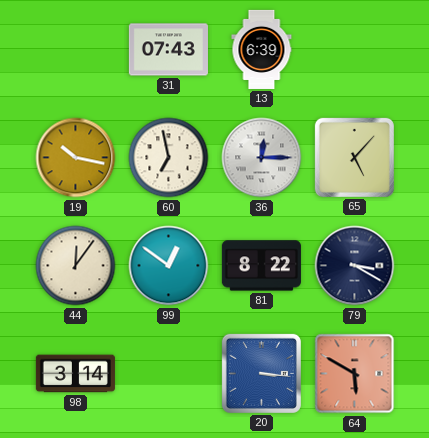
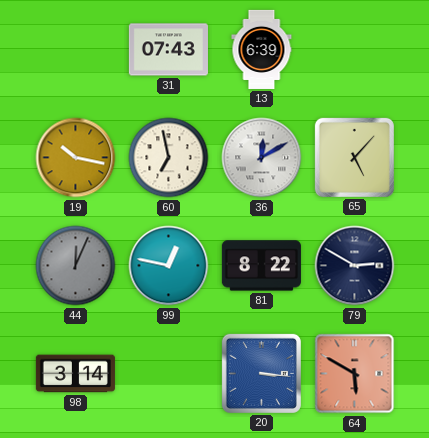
36: 12:15 -> 12:10 (262, 158)
44: 12:06 -> 12:04 (76, 266)
44 dial: cream -> grey (76, 266)
99: 12:51 -> 12:47 (169, 266)
79: 3:20 -> 2:50 (355, 266)
